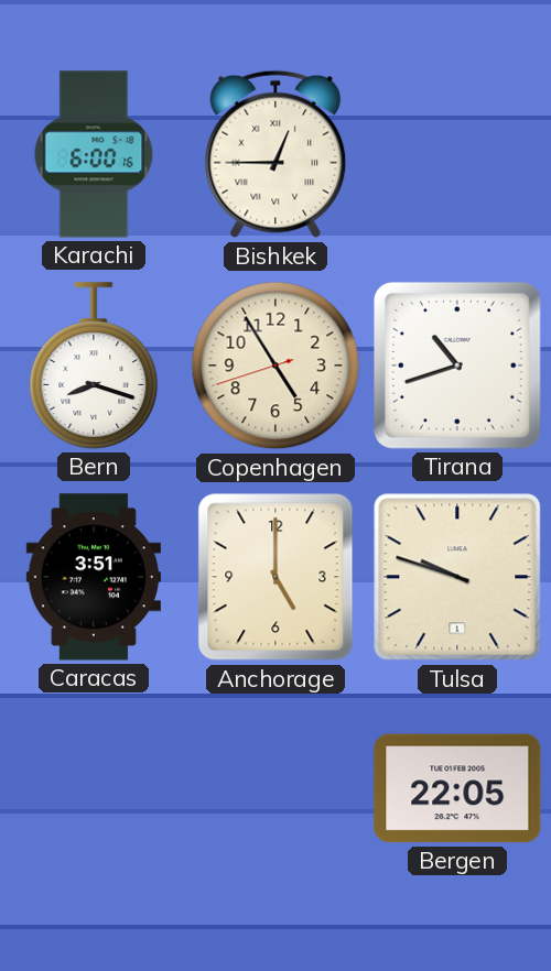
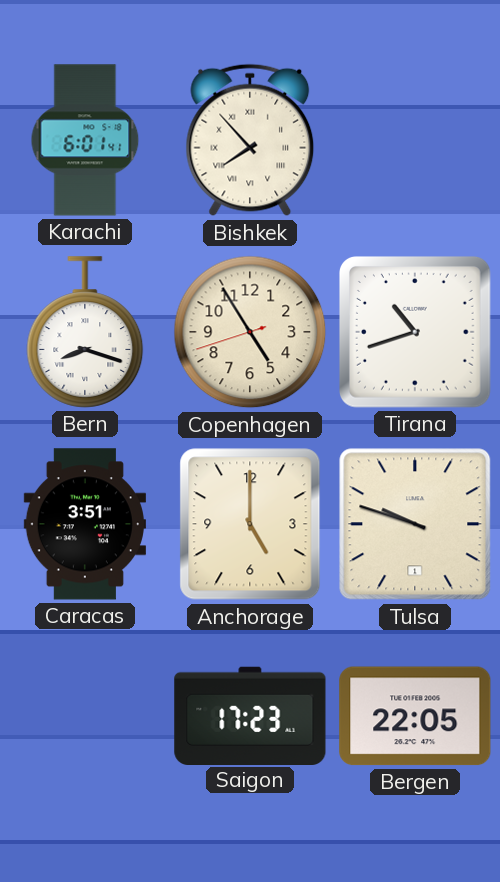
Karachi: 6:00 -> 6:01 (85, 140)
Bishkek: 12:45 -> 7:53 (250, 140)
Saigon: none -> 17:23 (250, 715)
